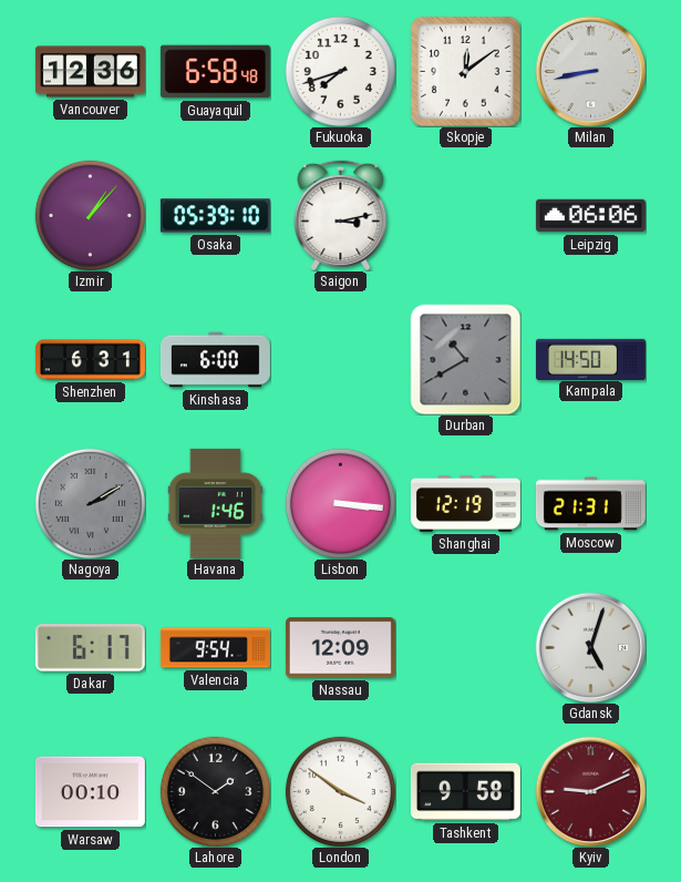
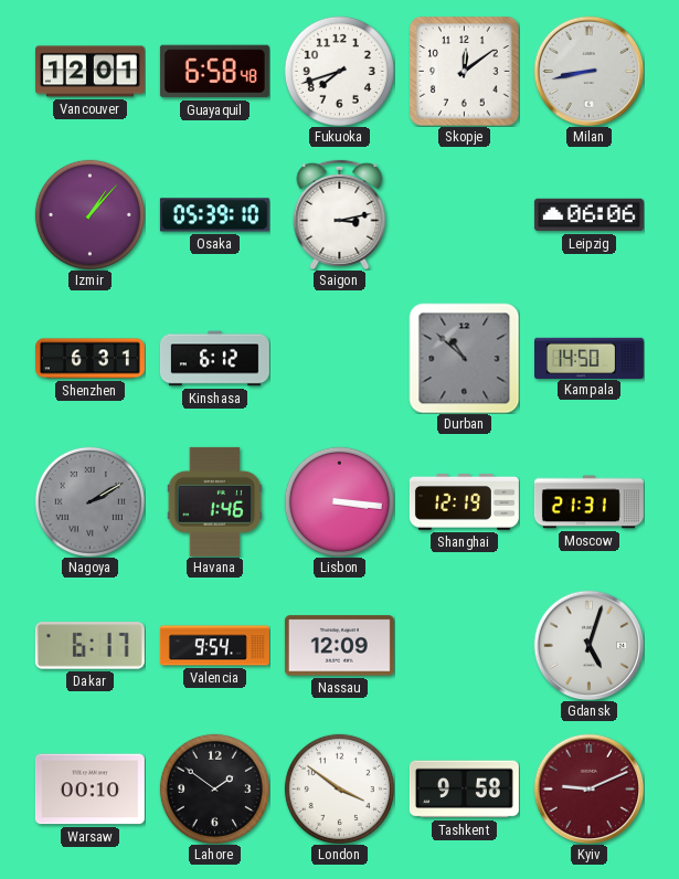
Vancouver: 12:36 -> 12:01 (89, 72)
Kinshasa: 6:00 -> 6:12 (214, 359)
Durban: 10:40 -> 10:52 (464, 358)
